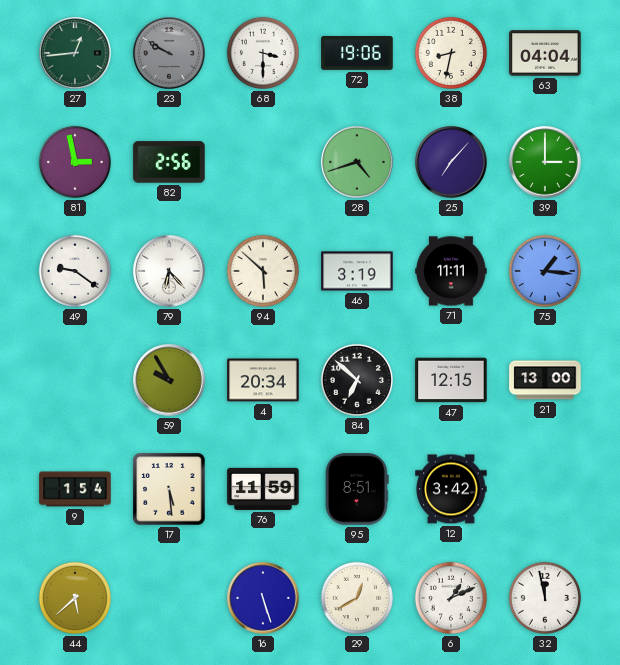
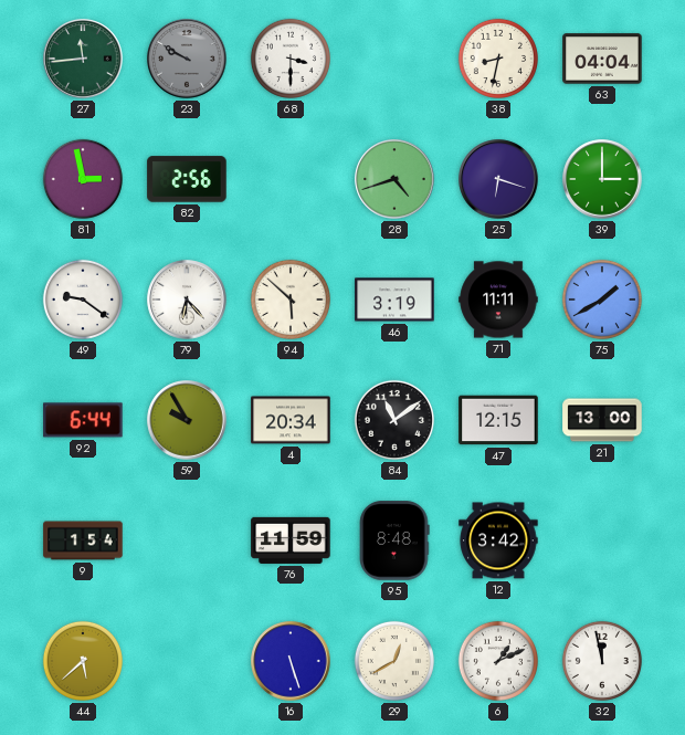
27: 12:44 -> 11:44 (83, 59)
72: 19:06 -> none (357, 53)
25: 7:07 -> 6:18 (498, 179)
75: 1:16 -> 1:40 (602, 300)
92: none -> 6:44 (83, 420)
84: 6:52 -> 11:09 (394, 420)
17: 5:29 -> none (169, 489)
95: 8:51 -> 8:48 (394, 540)
